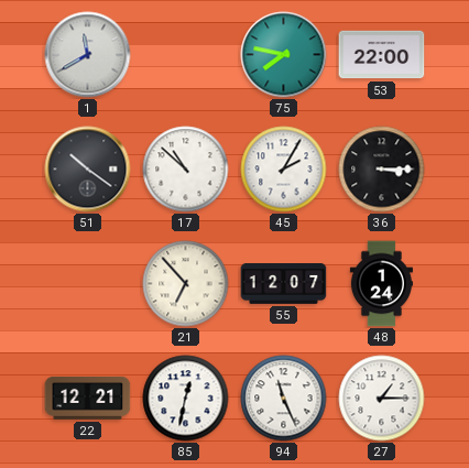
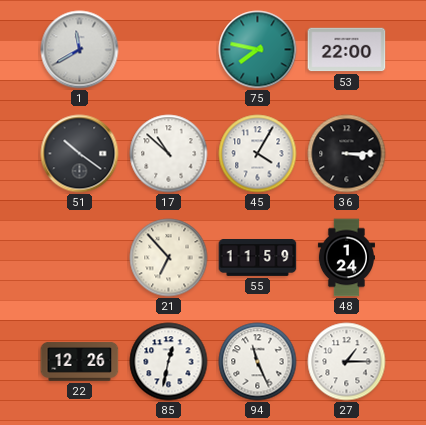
45: 2:05 -> 4:05 (258, 154)
55: 12:07 -> 11:59 (258, 258)
22: 12:21 -> 12:26 (80, 361)
